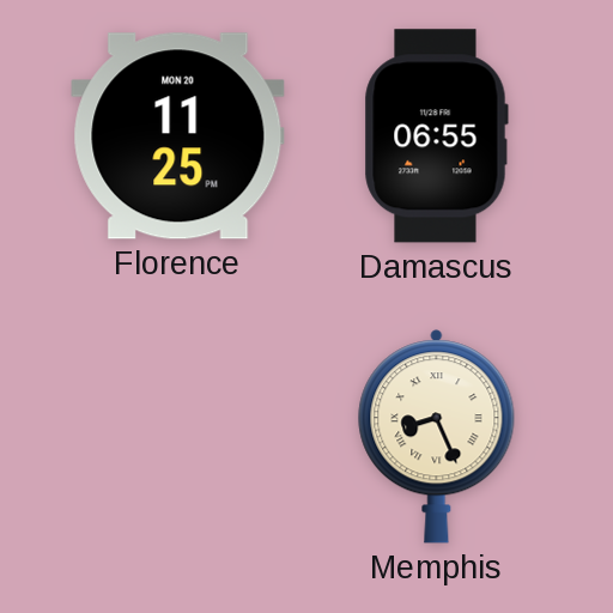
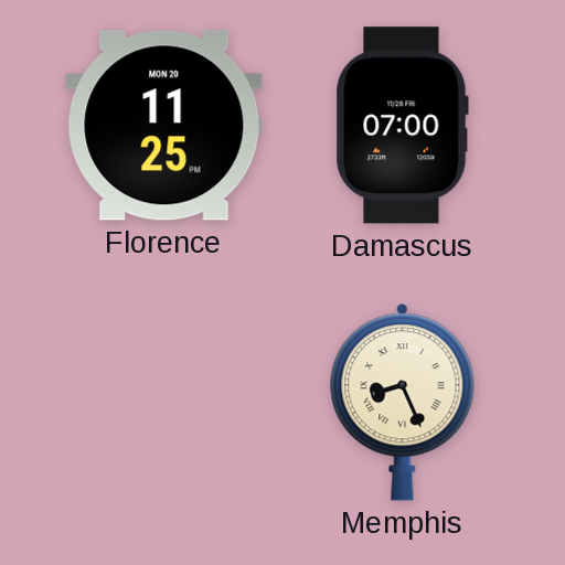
Damascus: 06:55 -> 07:00 (402, 126)
